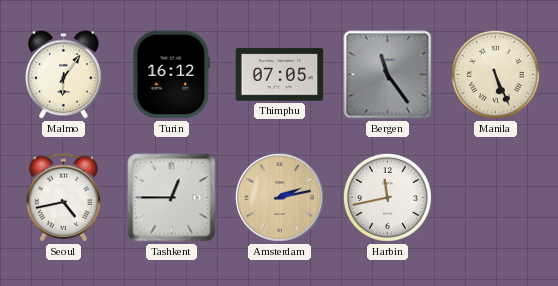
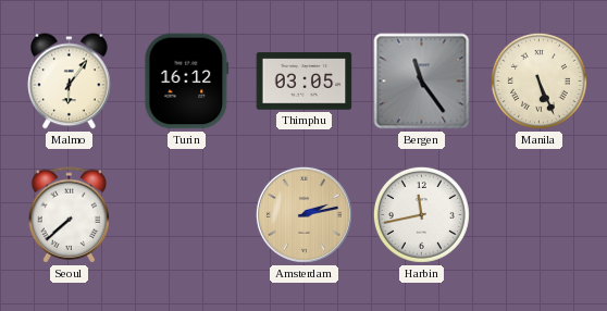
Thimphu: 07:05 -> 03:05 (305, 82)
Seoul: 4:43 -> 7:38 (70, 215)
Tashkent: 12:45 -> none (172, 198)
